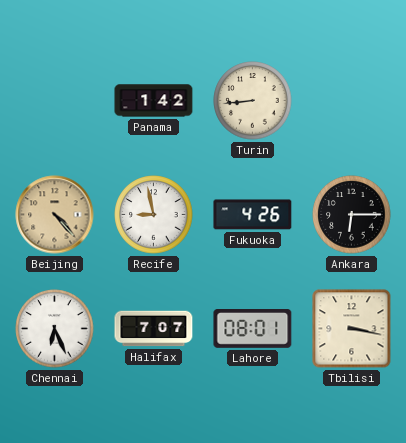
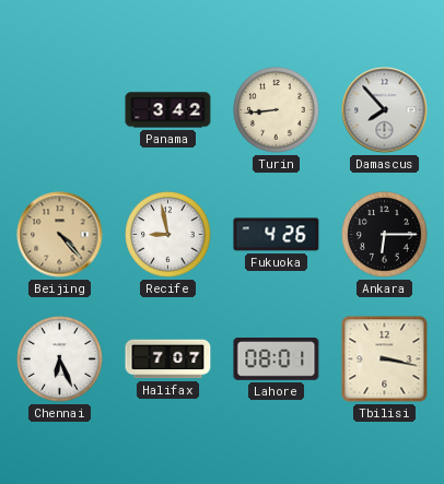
Panama: 1:42 -> 3:42 (168, 110)
Damascus: none -> 7:53 (385, 110)
